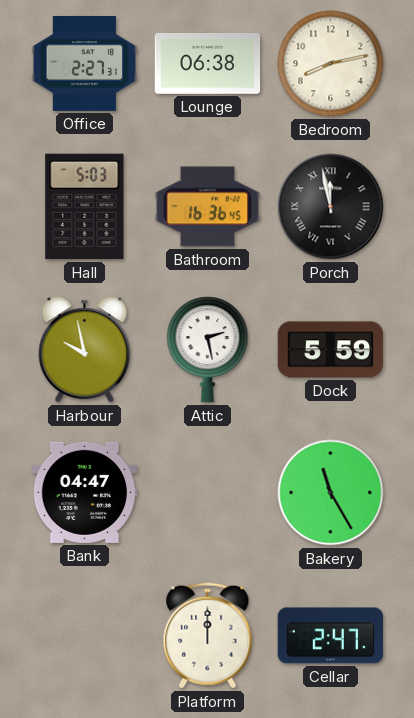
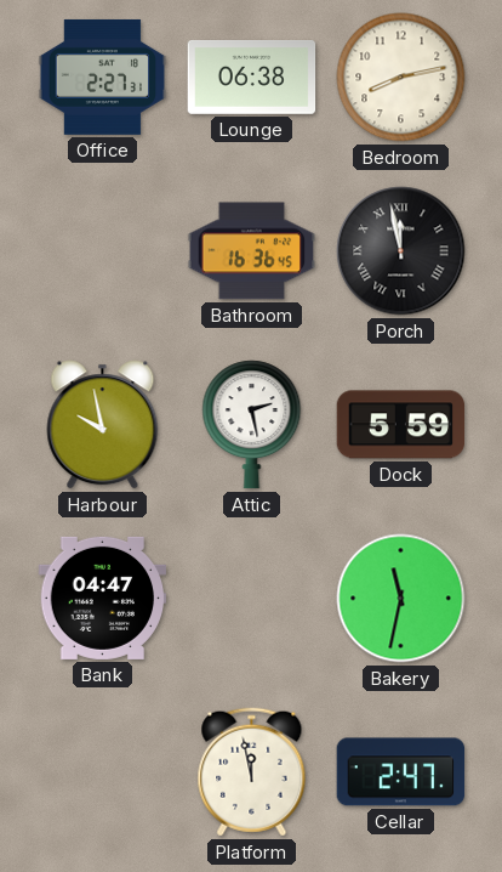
Hall: 5:03 -> none (85, 207)
Bakery: 11:25 -> 11:32 (401, 599)
Platform: 12:00 -> 11:58 (252, 772)
